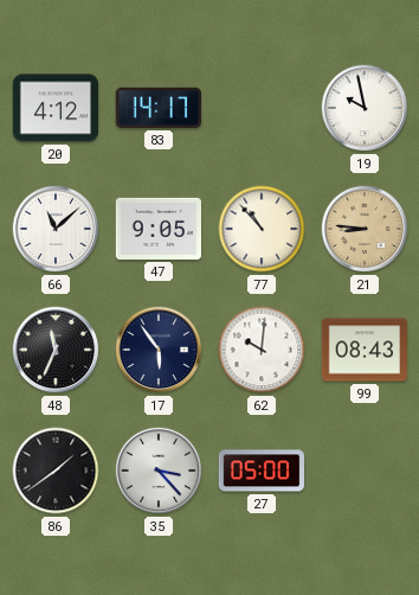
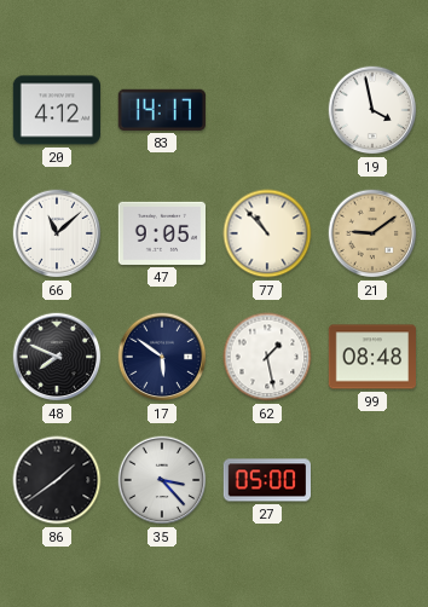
19: 9:58 -> 3:58 (372, 110)
21: 8:46 -> 9:09 (372, 233)
48: 11:34 -> 7:49 (57, 357)
17: 5:54 -> 5:51 (162, 357)
62: 10:01 -> 1:28 (267, 357)
99: 08:43 -> 08:48 (372, 357)
